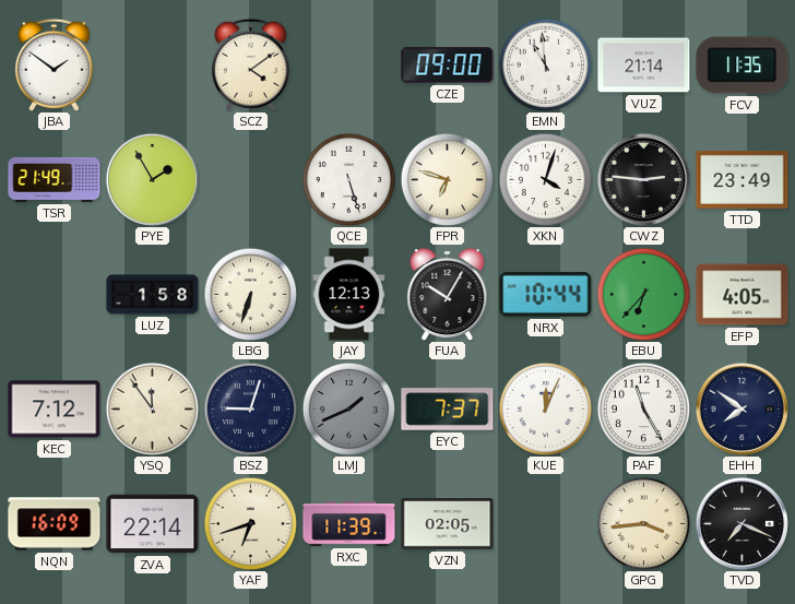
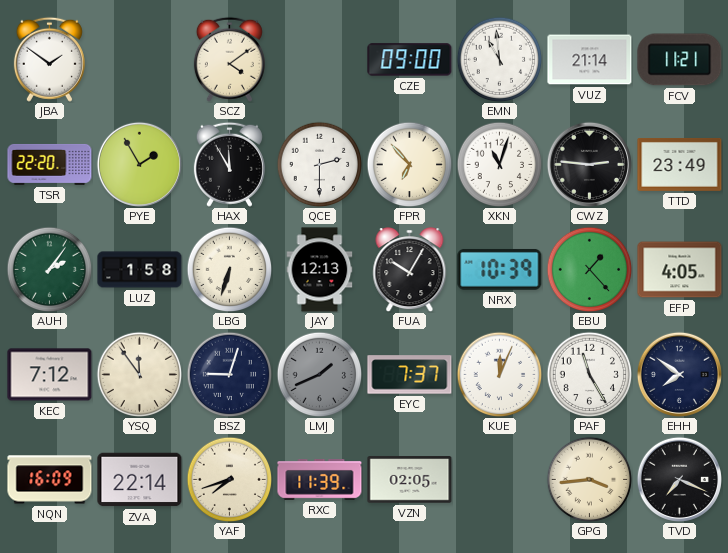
FCV: 11:35 -> 11:21 (680, 60)
TSR: 21:49 -> 22:20 (50, 164)
HAX: none -> 11:55 (229, 164)
QCE: 5:27 -> 2:30 (319, 164)
FPR: 6:48 -> 6:53 (409, 164)
XKN: 4:03 -> 11:03 (499, 164)
AUH: none -> 2:06 (49, 269)
NRX: 10:44 -> 10:39 (500, 269)
EBU: 6:37 -> 1:23 (589, 269)
YAF: 6:42 -> 7:42 (229, 479)
